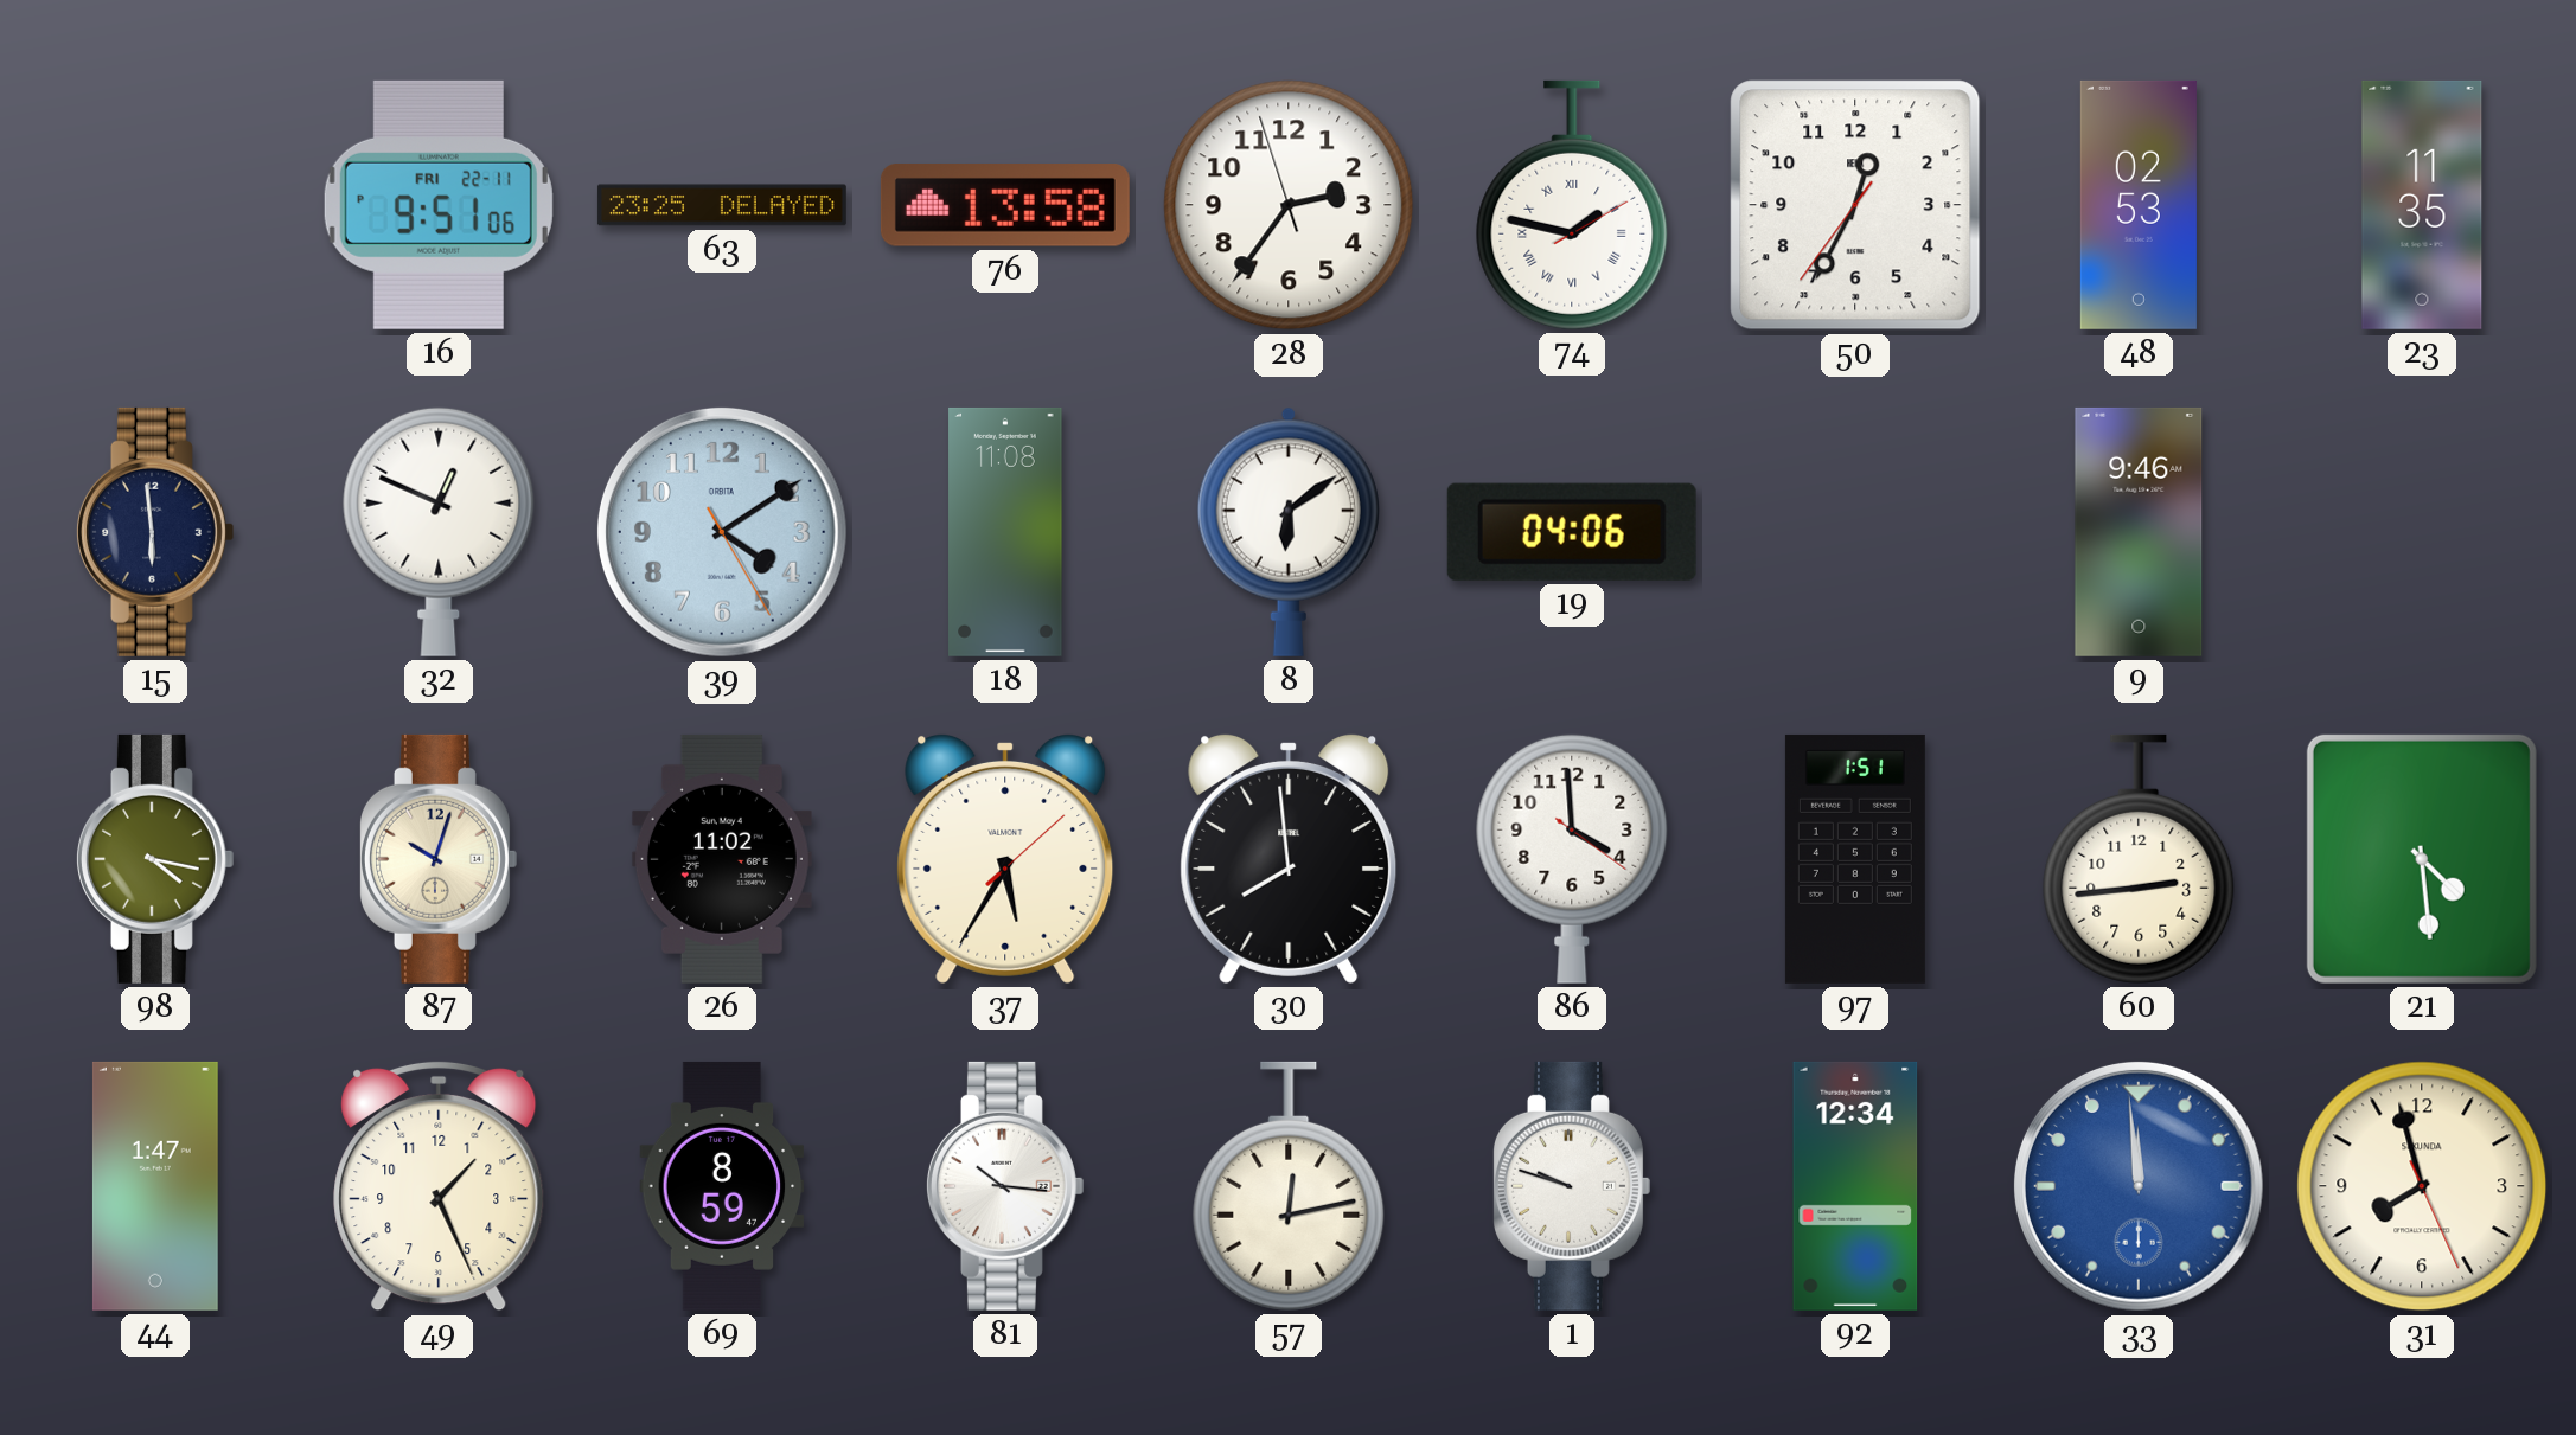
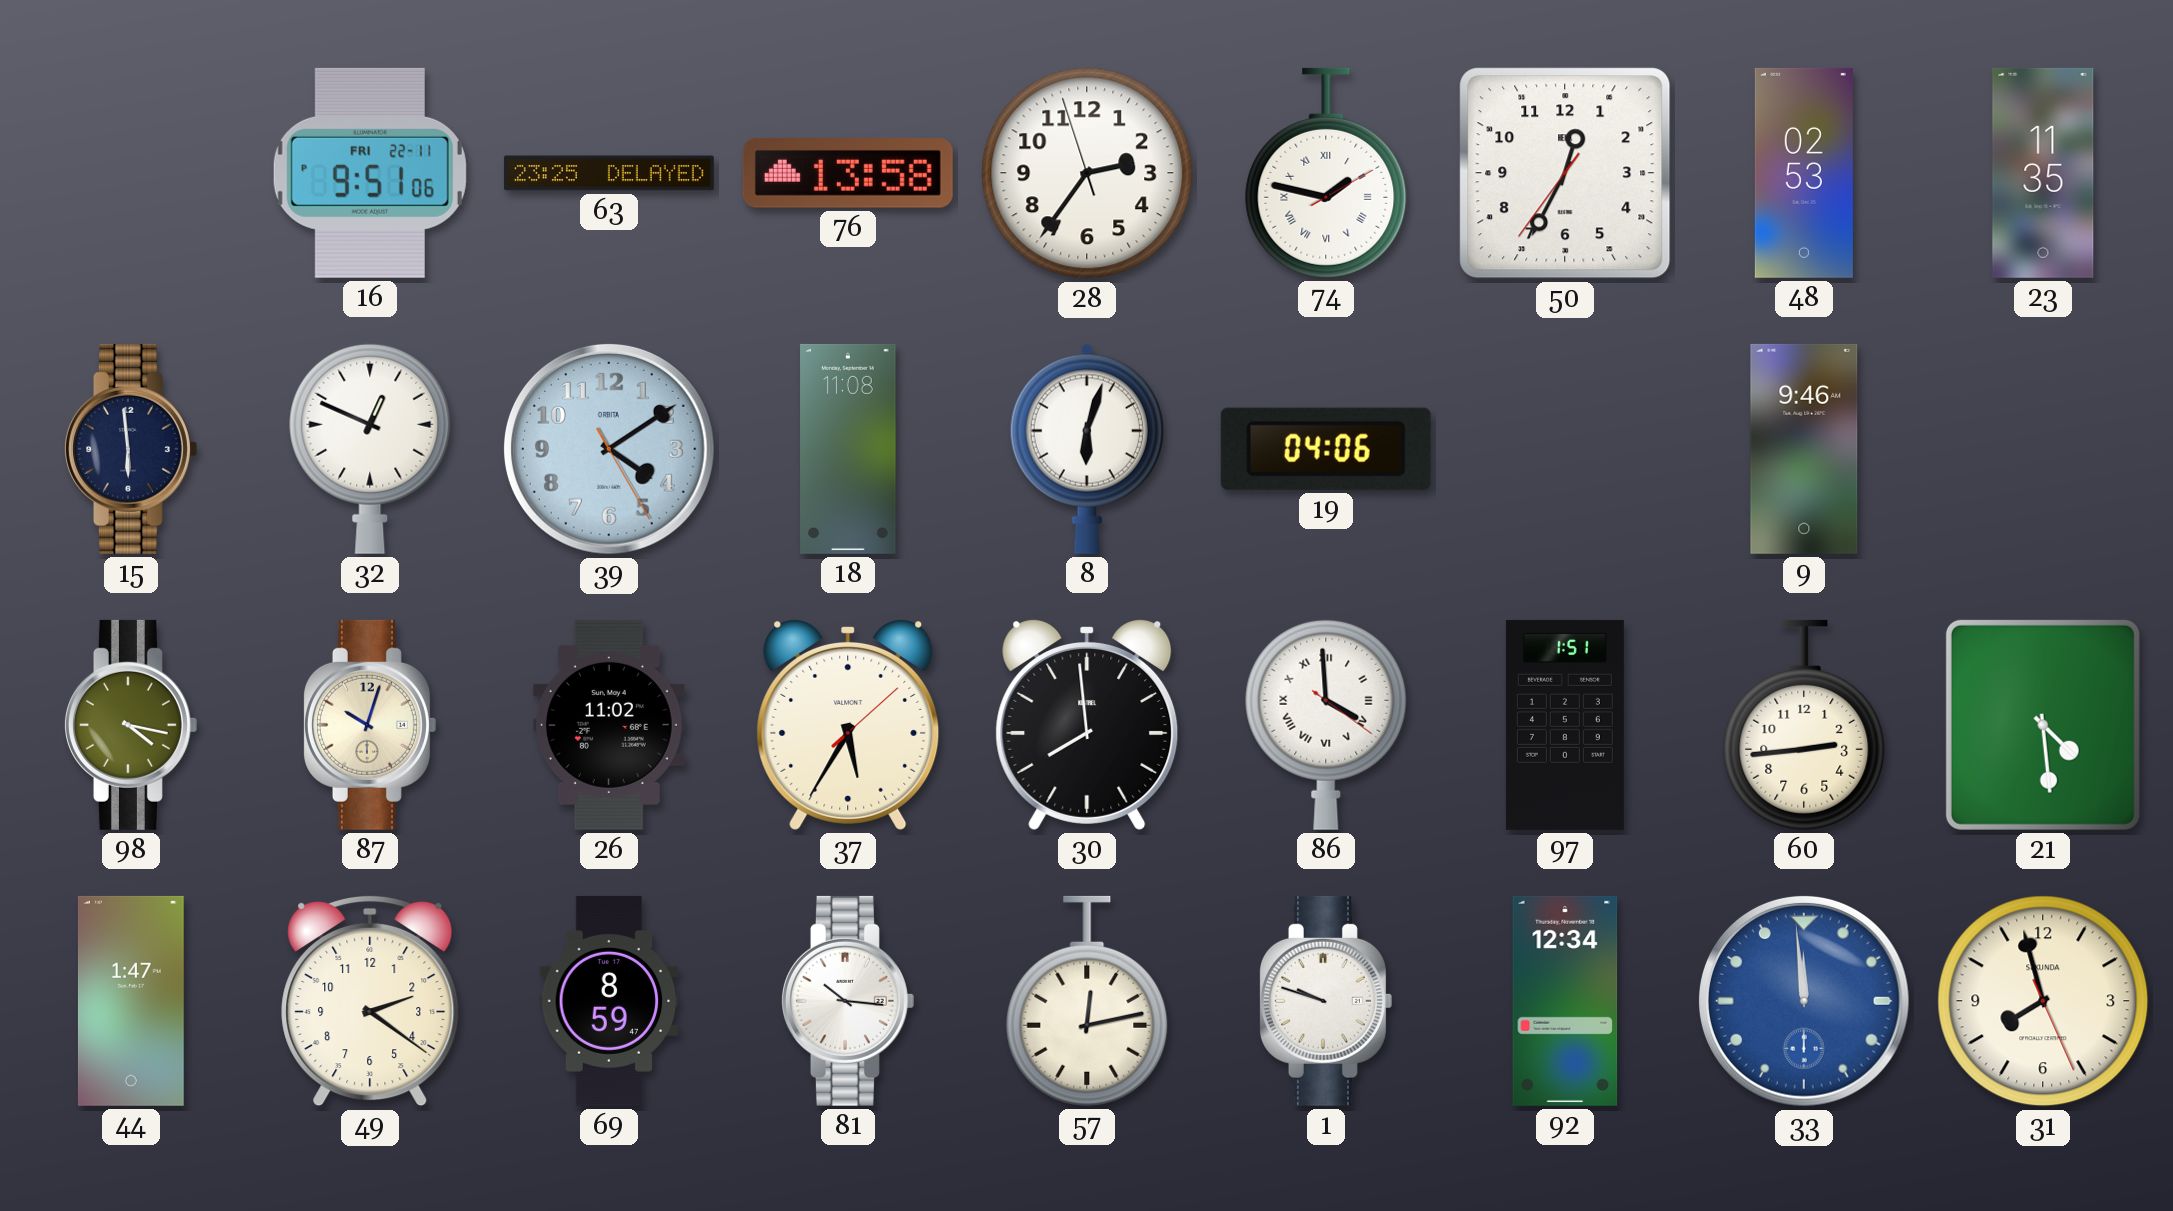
8: 6:09 -> 6:03 (1087, 449)
86 numerals: Arabic -> Roman (1326, 725)
49: 1:26 -> 2:21 (370, 1001)
